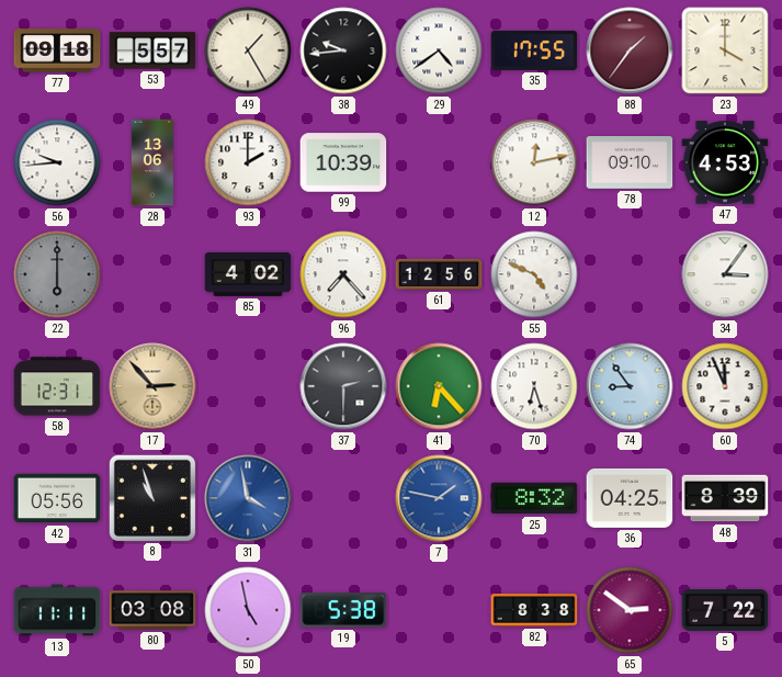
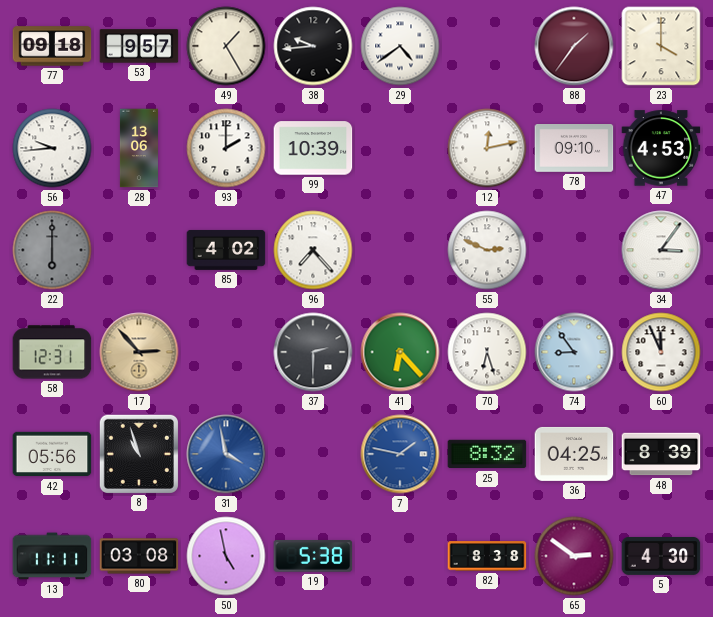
53: 5:57 -> 9:57 (139, 46)
35: 17:55 -> none (534, 50)
61: 12:56 -> none (439, 274)
55: 4:49 -> 2:49 (487, 250)
5: 7:22 -> 4:30 (661, 556)
